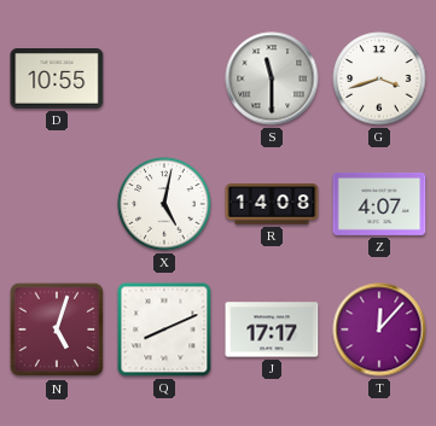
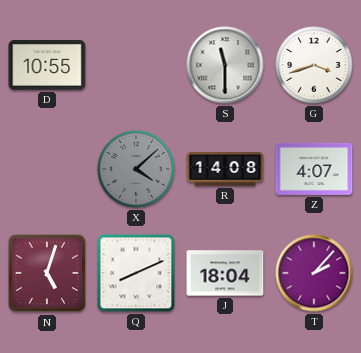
X: 5:02 -> 4:08 (136, 169)
X dial: white -> grey (136, 169)
J: 17:17 -> 18:04 (225, 273)
T: 12:07 -> 2:07 (314, 273)
